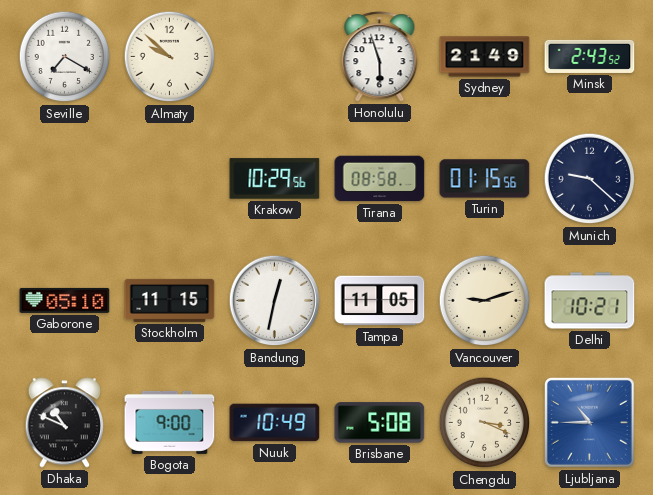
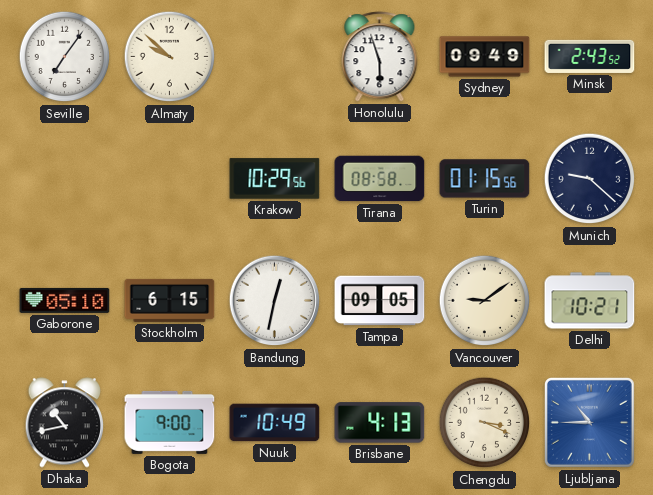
Seville: 7:20 -> 7:06 (65, 57)
Sydney: 21:49 -> 09:49 (485, 57)
Stockholm: 11:15 -> 6:15 (170, 300)
Tampa: 11:05 -> 09:05 (380, 301)
Vancouver: 9:12 -> 9:09 (485, 301)
Dhaka: 10:49 -> 10:43 (65, 423)
Brisbane: 5:08 -> 4:13 (380, 423)
